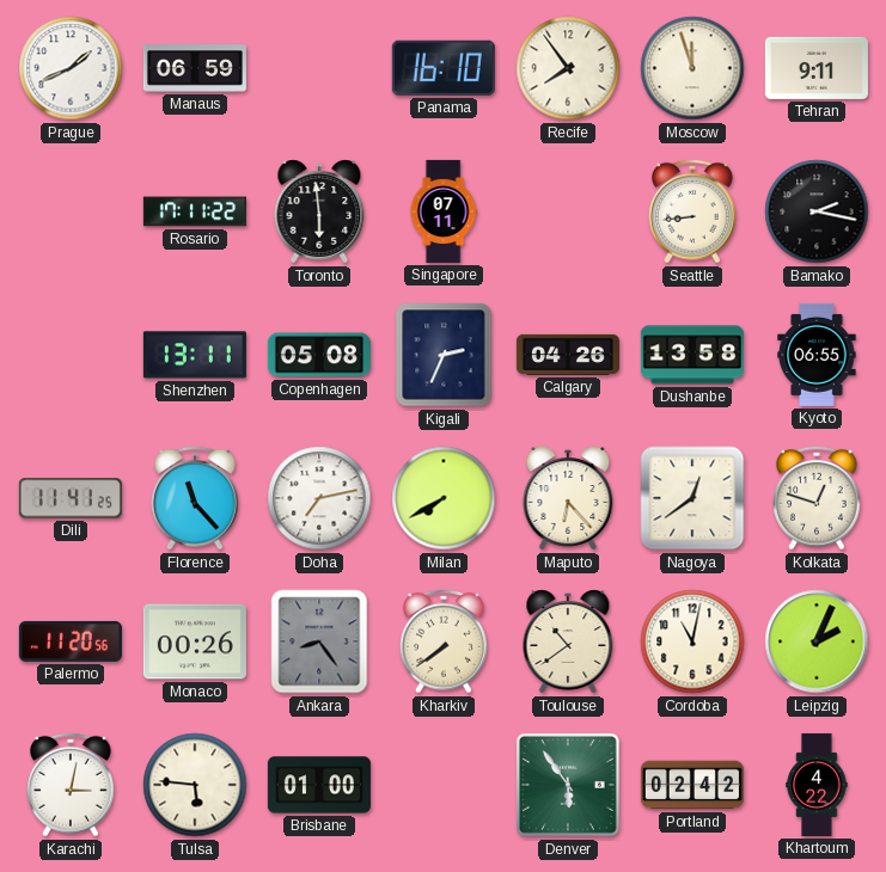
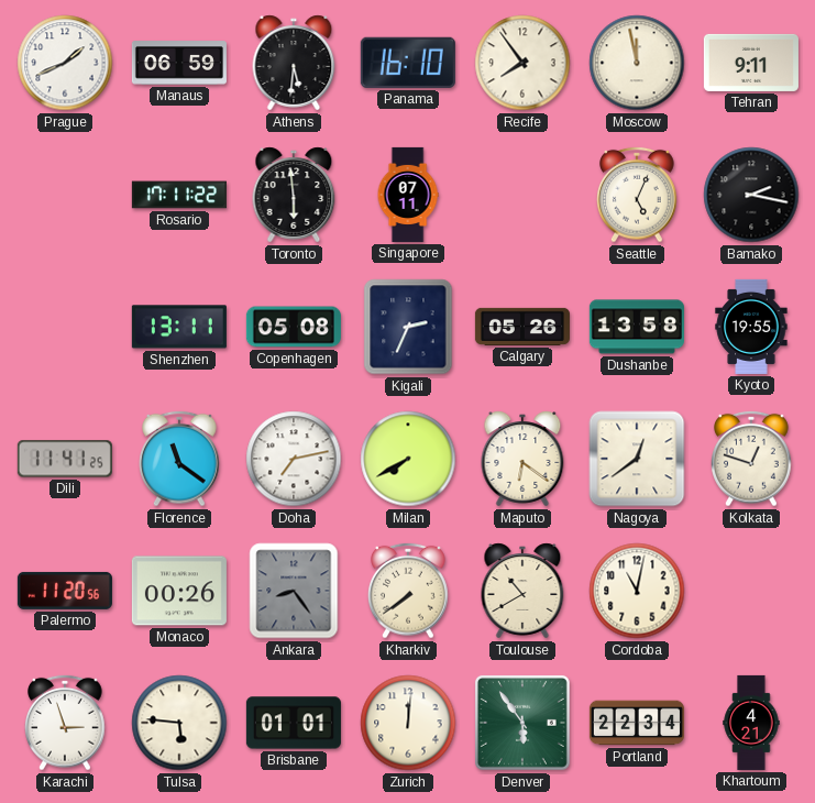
Athens: none -> 5:31 (294, 63)
Moscow: 11:57 -> 11:58 (637, 63)
Seattle: 8:44 -> 5:04 (637, 195)
Calgary: 04:26 -> 05:26 (522, 327)
Kyoto: 06:55 -> 19:55 (751, 327)
Florence: 11:23 -> 11:21 (179, 459)
Maputo: 6:23 -> 6:21 (522, 459)
Toulouse: 10:39 -> 10:40 (522, 591)
Leipzig: 2:04 -> none (817, 641)
Karachi: 3:02 -> 2:57 (65, 723)
Brisbane: 01:00 -> 01:01 (294, 723)
Zurich: none -> 12:01 (408, 723)
Portland: 02:42 -> 22:34 (637, 723)
Khartoum: 4:22 -> 4:21 (751, 723)
